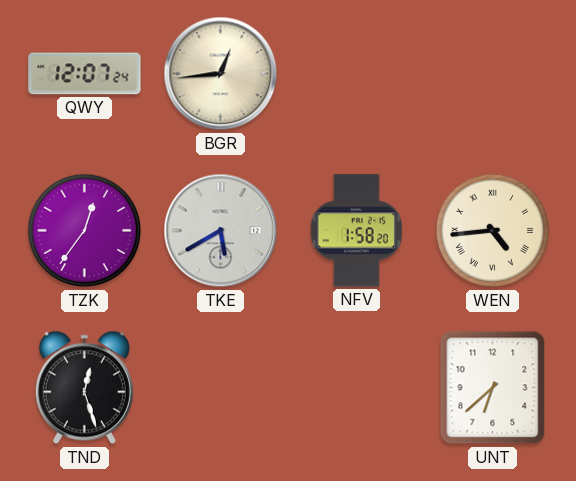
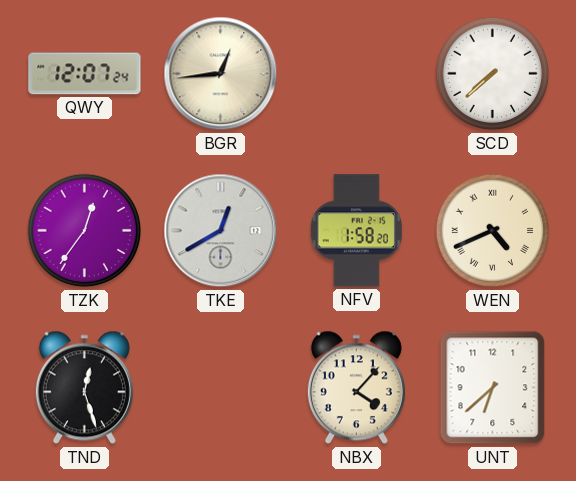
SCD: none -> 7:38 (493, 74)
TKE: 5:40 -> 12:40 (221, 231)
WEN: 4:44 -> 4:41 (493, 231)
NBX: none -> 4:07 (356, 388)
